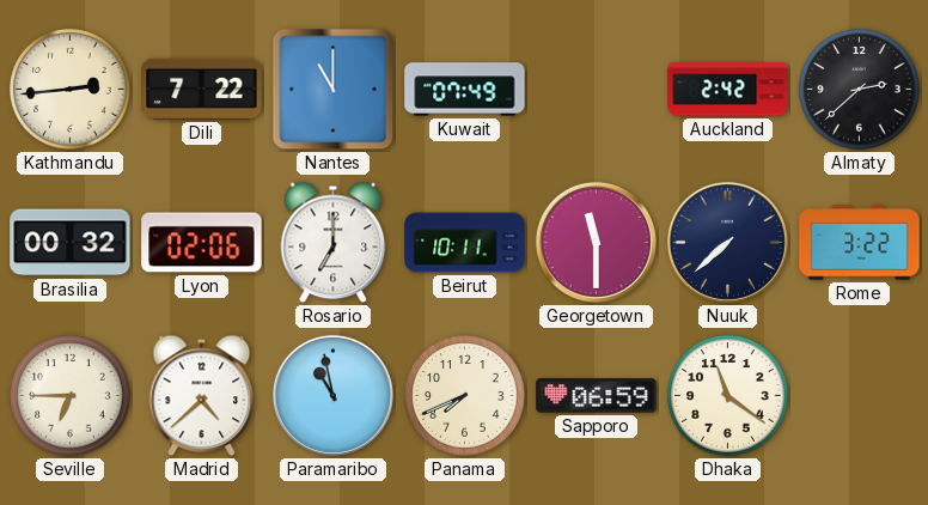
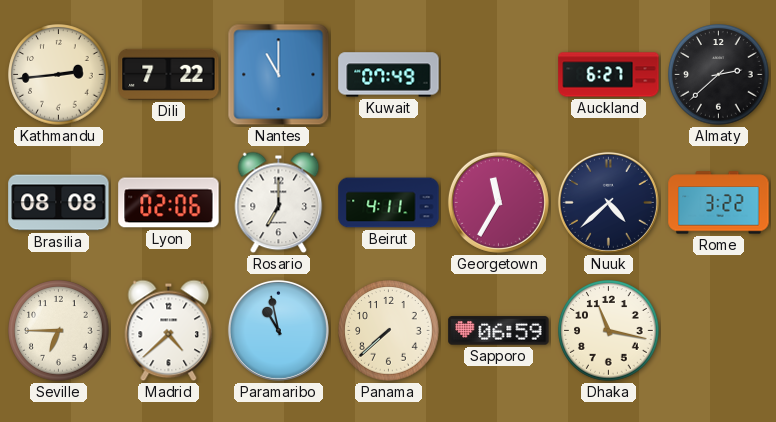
Auckland: 2:42 -> 6:27 (609, 75)
Brasilia: 00:32 -> 08:08 (59, 203)
Beirut: 10:11 -> 4:11 (389, 203)
Georgetown: 11:30 -> 11:35 (498, 202)
Nuuk: 7:38 -> 4:38 (608, 202)
Panama: 7:41 -> 7:38 (389, 331)
Dhaka: 11:21 -> 11:17 (609, 331)
